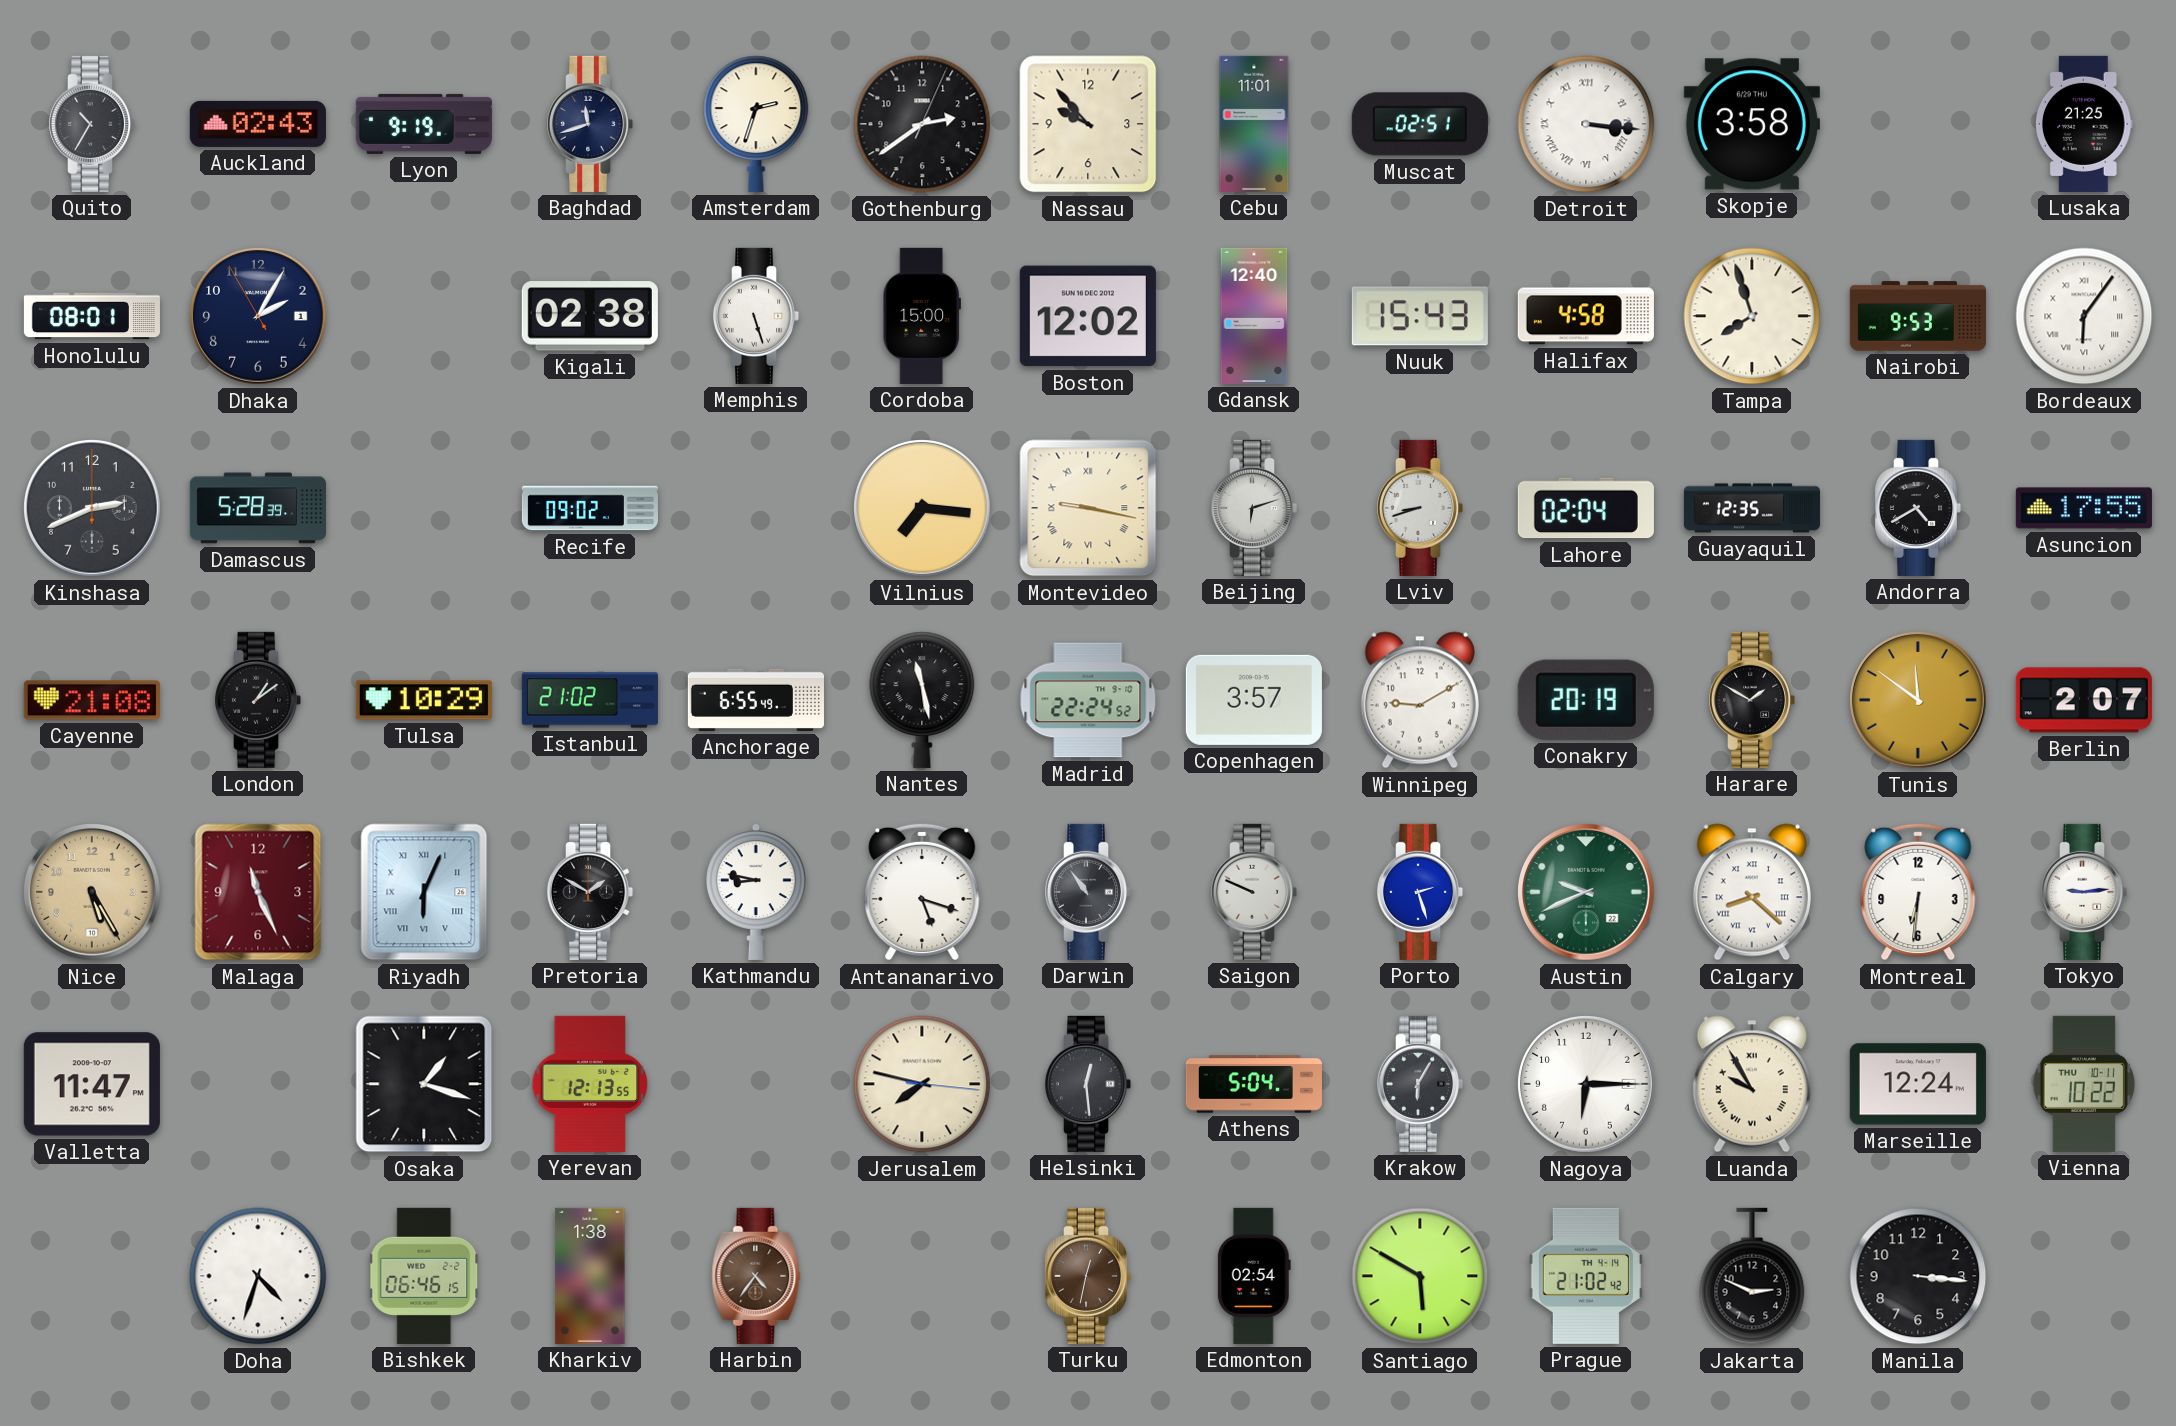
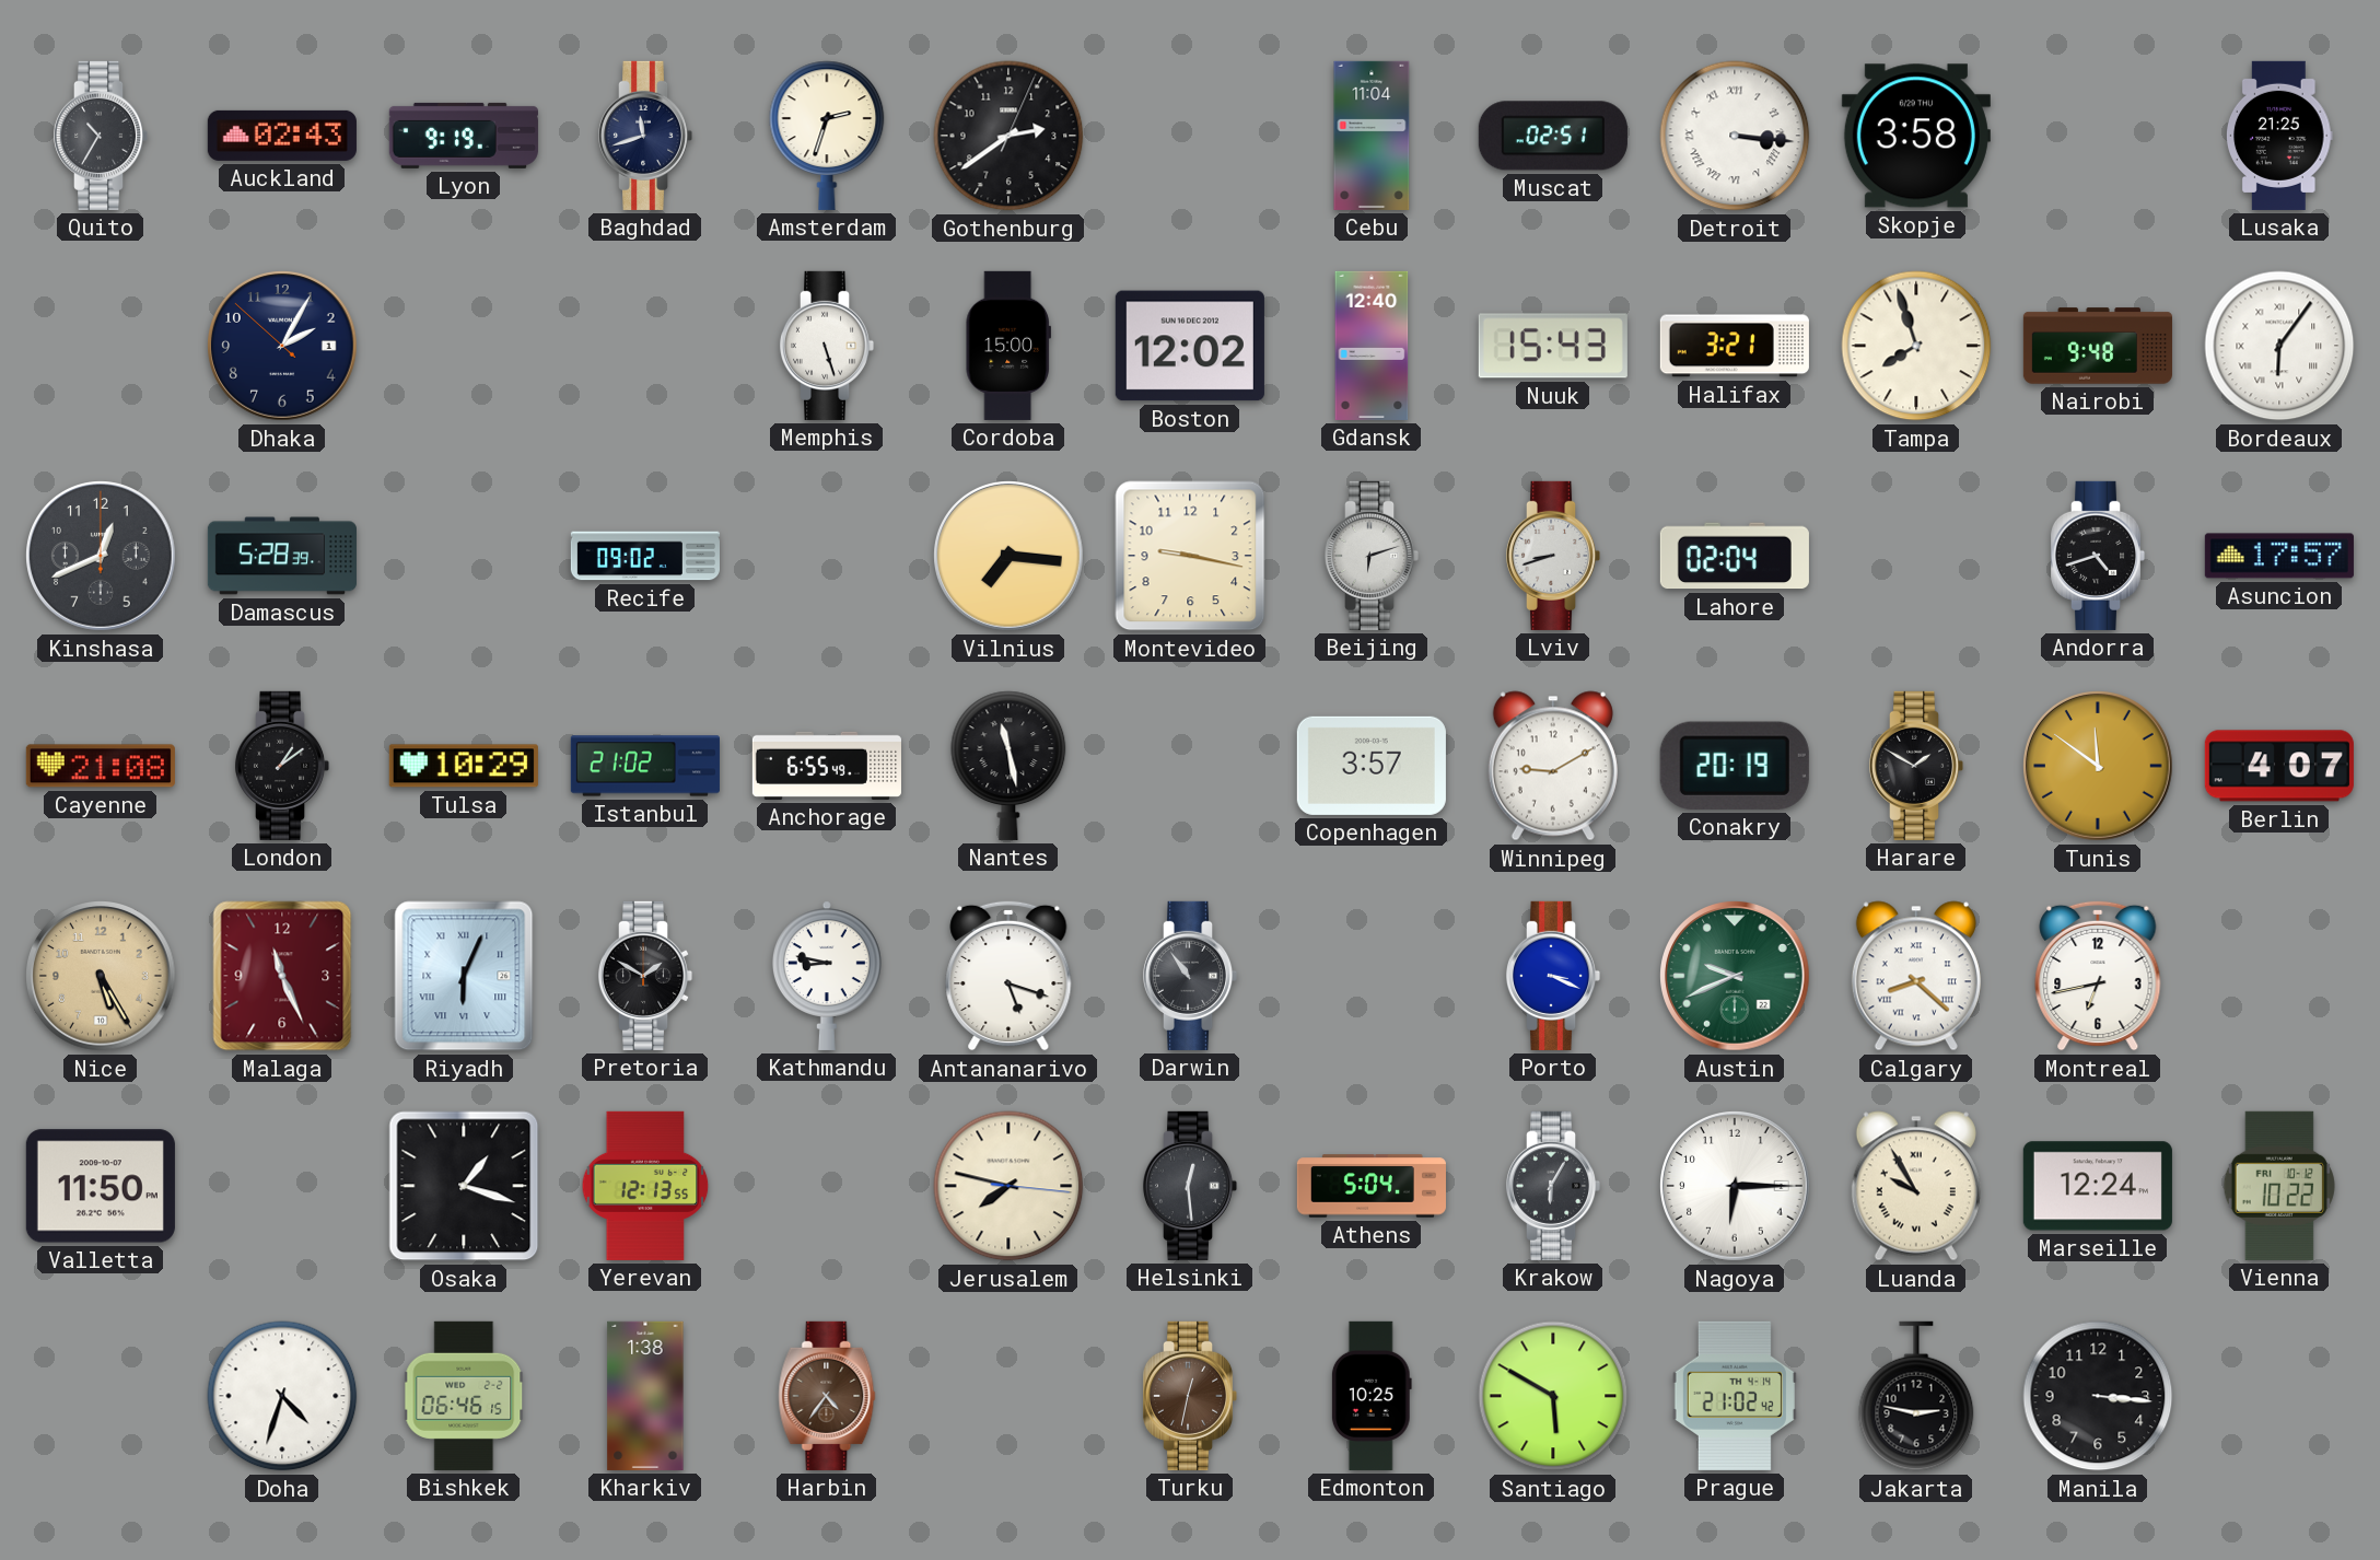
Nassau: 9:53 -> none (1088, 124)
Cebu: 11:01 -> 11:04 (1372, 136)
Honolulu: 08:01 -> none (92, 316)
Dhaka: 2:04:55 -> 2:04:52 (282, 346)
Kigali: 02:38 -> none (590, 316)
Halifax: 4:58 -> 3:21 (1735, 346)
Nairobi: 9:53 -> 9:48 (2098, 346)
Kinshasa: 2:41 -> 12:41 (101, 556)
Montevideo numerals: Roman -> Arabic (1190, 556)
Guayaquil: 12:35 -> none (1752, 508)
Andorra: 4:40 -> 4:42 (2098, 556)
Asuncion: 17:55 -> 17:57 (2279, 556)
Madrid: 22:24 -> none (1088, 700)
Berlin: 2:07 -> 4:07 (2279, 766)
Saigon: 9:49 -> none (1254, 892)
Porto: 2:27 -> 3:19 (1553, 976)
Montreal: 6:31 -> 6:43 (2098, 976)
Tokyo: 9:14 -> none (2084, 892)
Valletta: 11:47 -> 11:50 (101, 1186)
Vienna date: THU 10-11 -> FRI 10-12 (2279, 1186)
Edmonton: 02:54 -> 10:25 (1372, 1396)
Jakarta: 2:49 -> 2:47 (1916, 1396)
